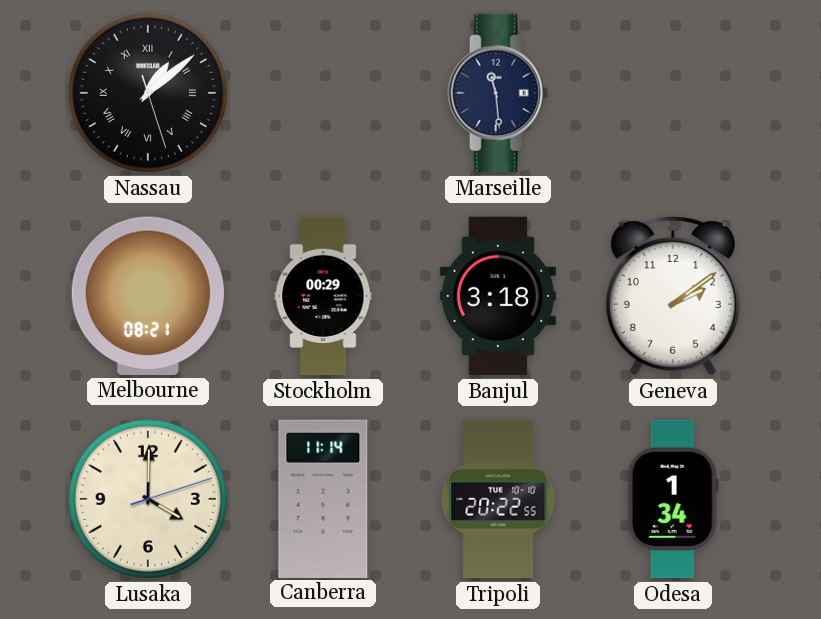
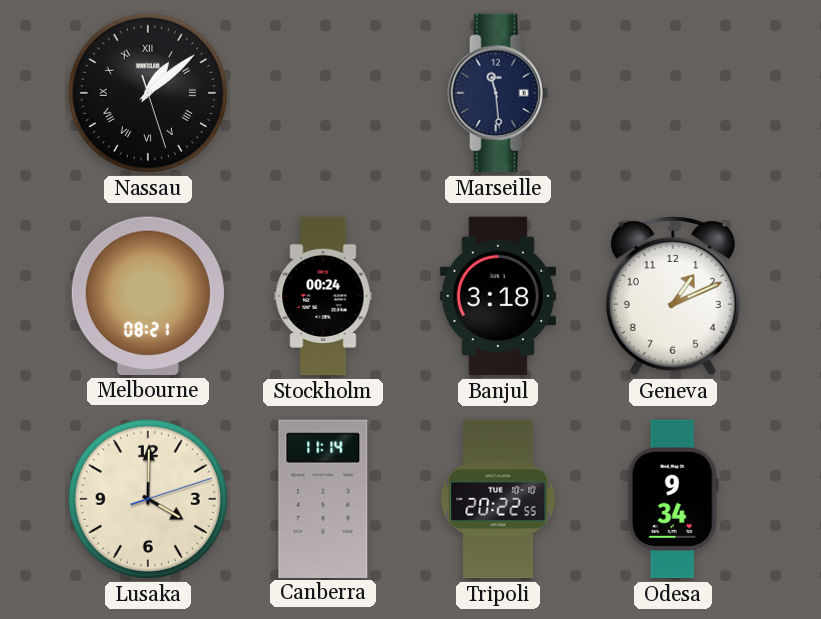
Stockholm: 00:29 -> 00:24 (323, 296)
Geneva: 2:09 -> 1:11 (673, 297)
Odesa: 1:34 -> 9:34 (673, 499)
